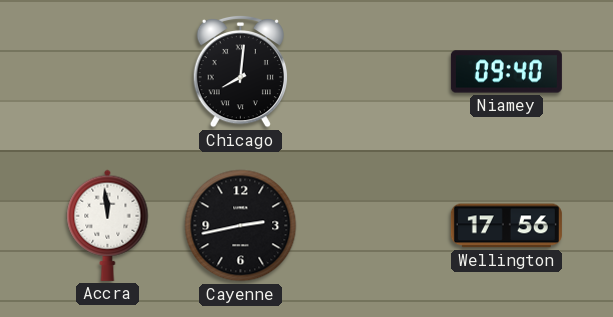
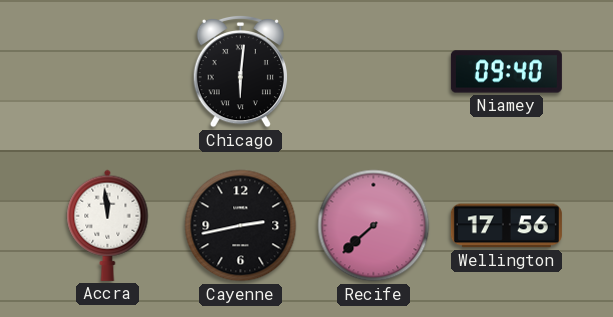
Chicago: 8:01 -> 6:01 (240, 71)
Recife: none -> 7:38 (374, 226)
